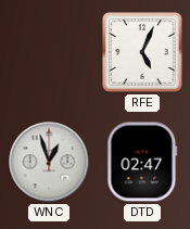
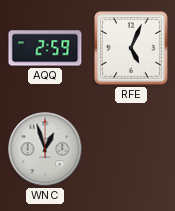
AQQ: none -> 2:59 (45, 48)
DTD: 02:47 -> none (142, 162)
